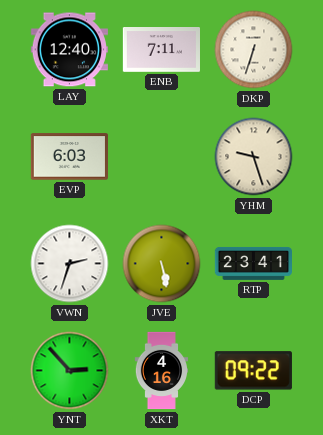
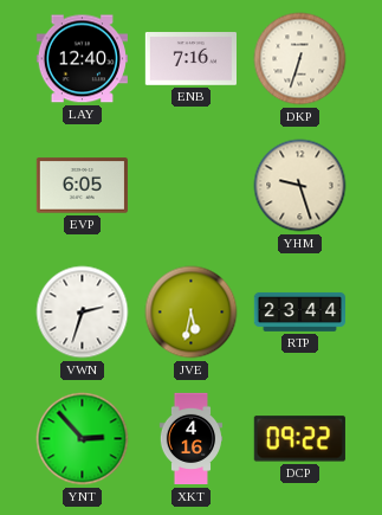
ENB: 7:11 -> 7:16 (190, 59)
EVP: 6:03 -> 6:05 (82, 186)
JVE: 5:28 -> 5:32 (192, 313)
RTP: 23:41 -> 23:44 (299, 311)
